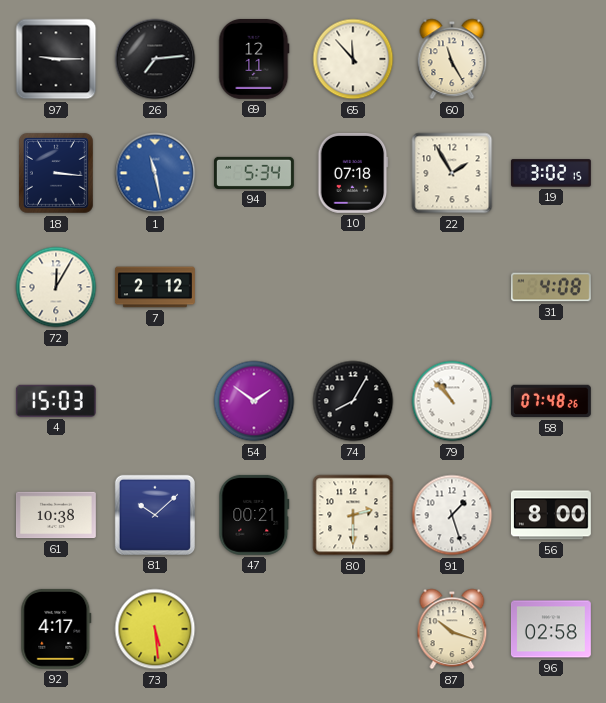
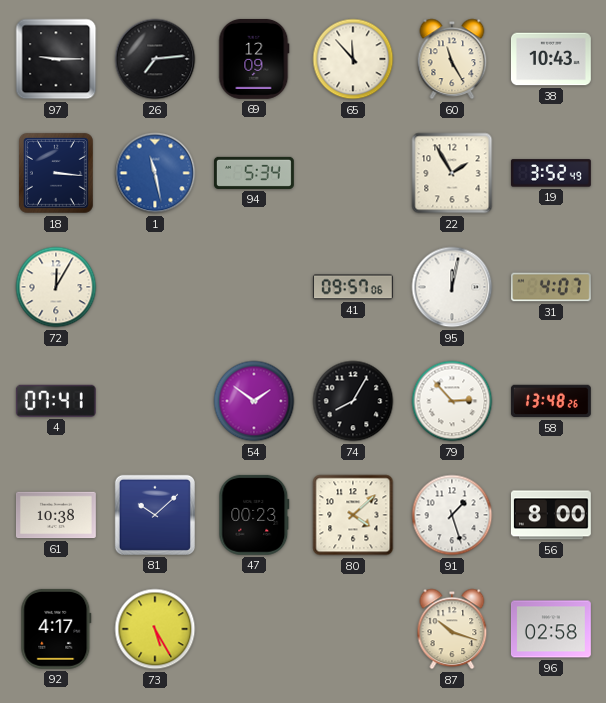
69: 12:11 -> 12:09 (254, 59)
38: none -> 10:43 (551, 59)
10: 07:18 -> none (353, 173)
19: 3:02 -> 3:52 (551, 173)
7: 2:12 -> none (155, 287)
41: none -> 09:57 (353, 287)
95: none -> 12:02 (452, 287)
31: 4:08 -> 4:07 (551, 287)
4: 15:03 -> 07:41 (56, 401)
79: 10:53 -> 2:53 (452, 401)
58: 07:48 -> 13:48 (551, 401)
47: 00:21 -> 00:23 (254, 515)
80: 2:30 -> 4:08 (353, 515)
73: 5:29 -> 5:25 (155, 629)
